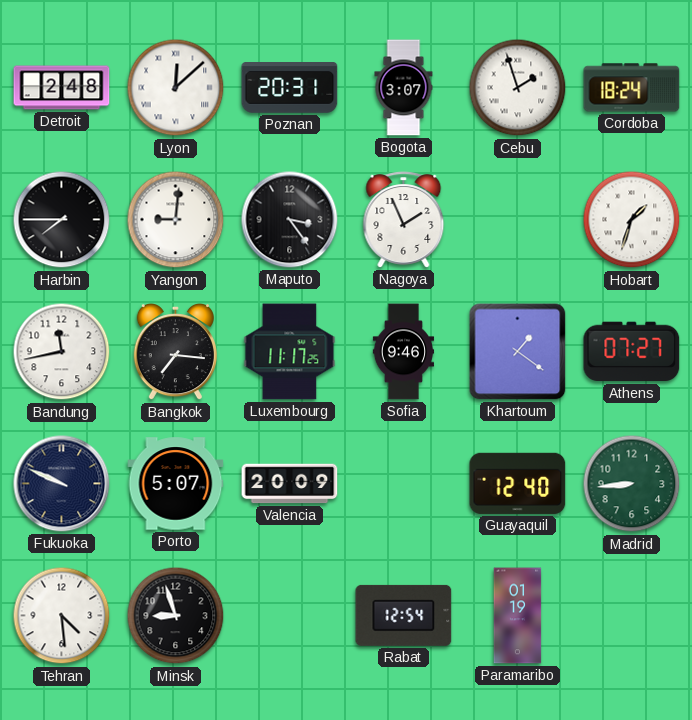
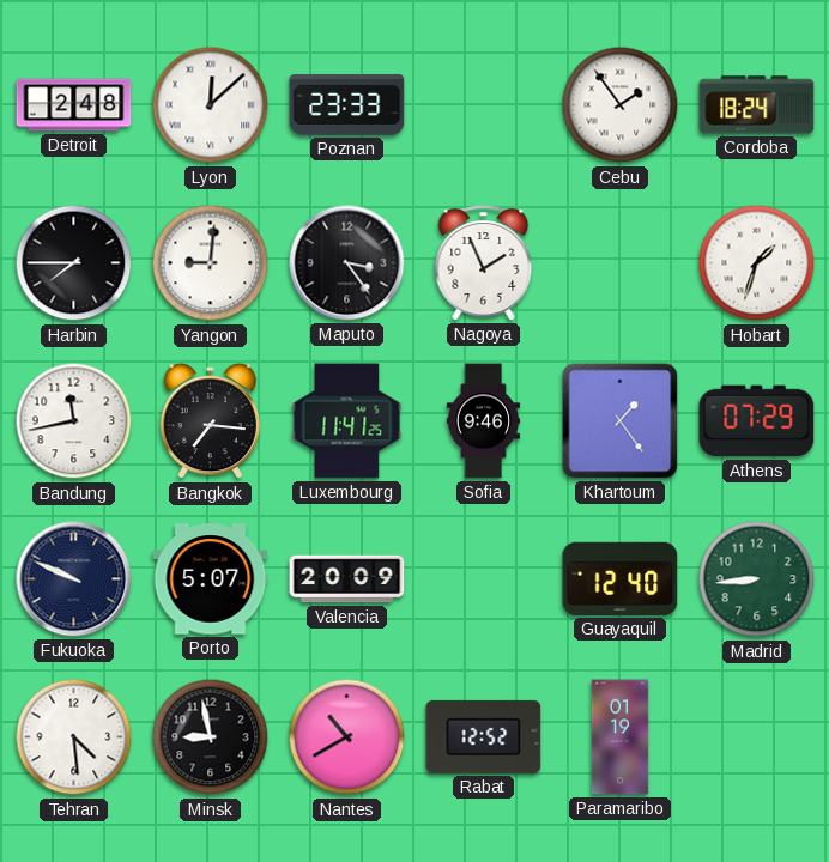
Poznan: 20:31 -> 23:33 (347, 105)
Bogota: 3:07 -> none (404, 88)
Cebu: 1:57 -> 1:54 (621, 105)
Luxembourg: 11:17 -> 11:41 (347, 421)
Khartoum: 1:21 -> 1:24 (621, 421)
Athens: 07:27 -> 07:29 (757, 421)
Minsk: 8:57 -> 8:58 (211, 737)
Nantes: none -> 10:40 (347, 737)
Rabat: 12:54 -> 12:52 (484, 736)
